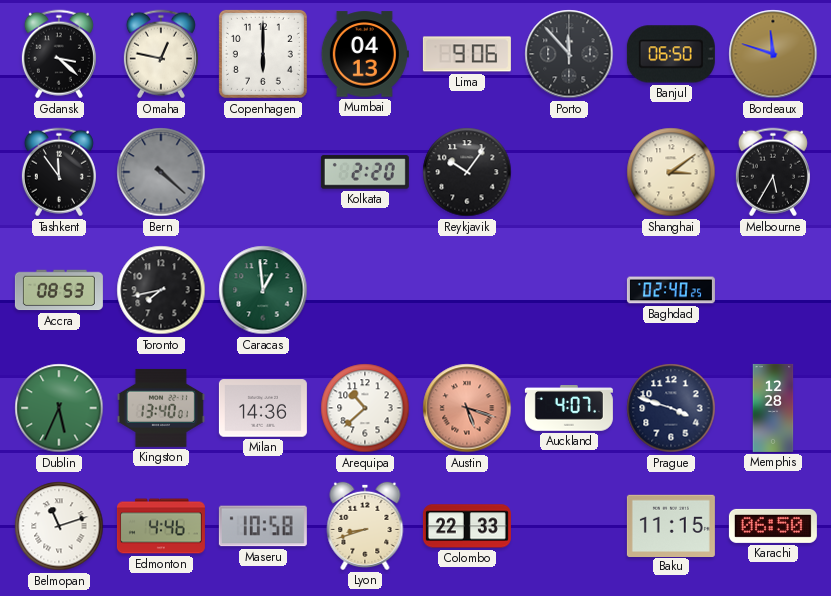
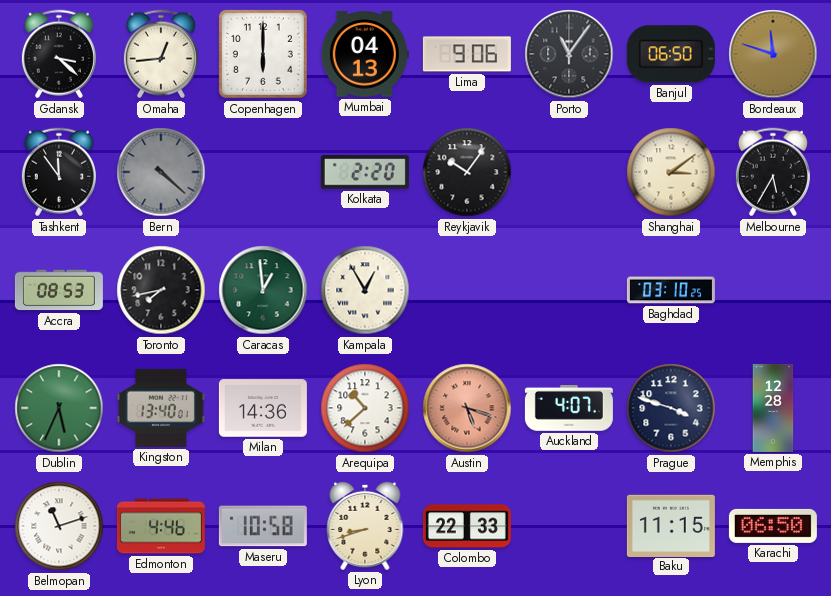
Omaha: 12:47 -> 12:44 (161, 54)
Porto: 11:53 -> 11:06 (569, 54)
Kampala: none -> 12:55 (365, 290)
Baghdad: 02:40 -> 03:10 (671, 290)
